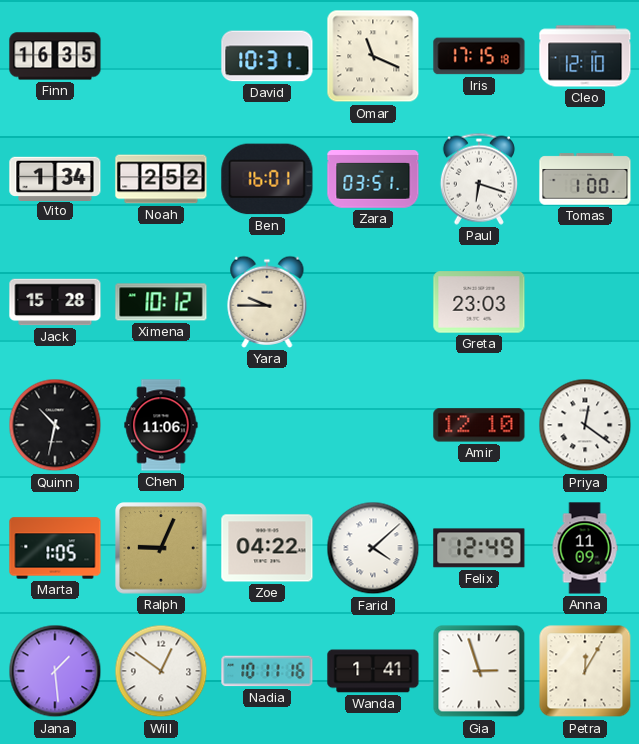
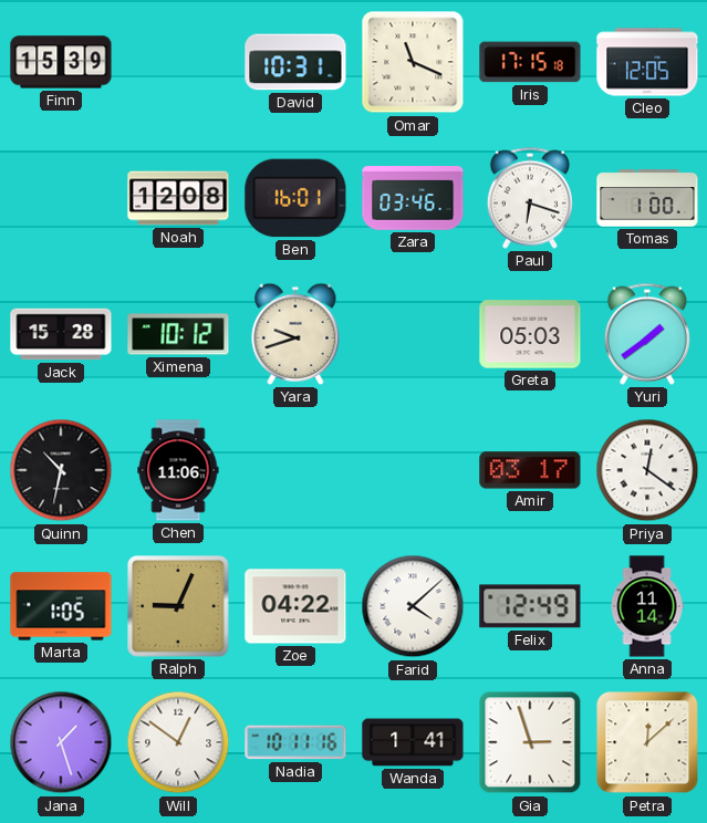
Finn: 16:35 -> 15:39 (61, 62)
Cleo: 12:10 -> 12:05 (647, 62)
Vito: 1:34 -> none (55, 178)
Noah: 2:52 -> 12:08 (178, 198)
Zara: 03:51 -> 03:46 (413, 199)
Yara: 9:45 -> 9:42 (295, 334)
Greta: 23:03 -> 05:03 (530, 334)
Yuri: none -> 1:39 (647, 334)
Amir: 12:10 -> 03:17 (530, 470)
Anna: 11:09 -> 11:14 (647, 606)
Jana: 1:29 -> 1:27 (61, 742)
Petra: 12:05 -> 12:08 (647, 742)
